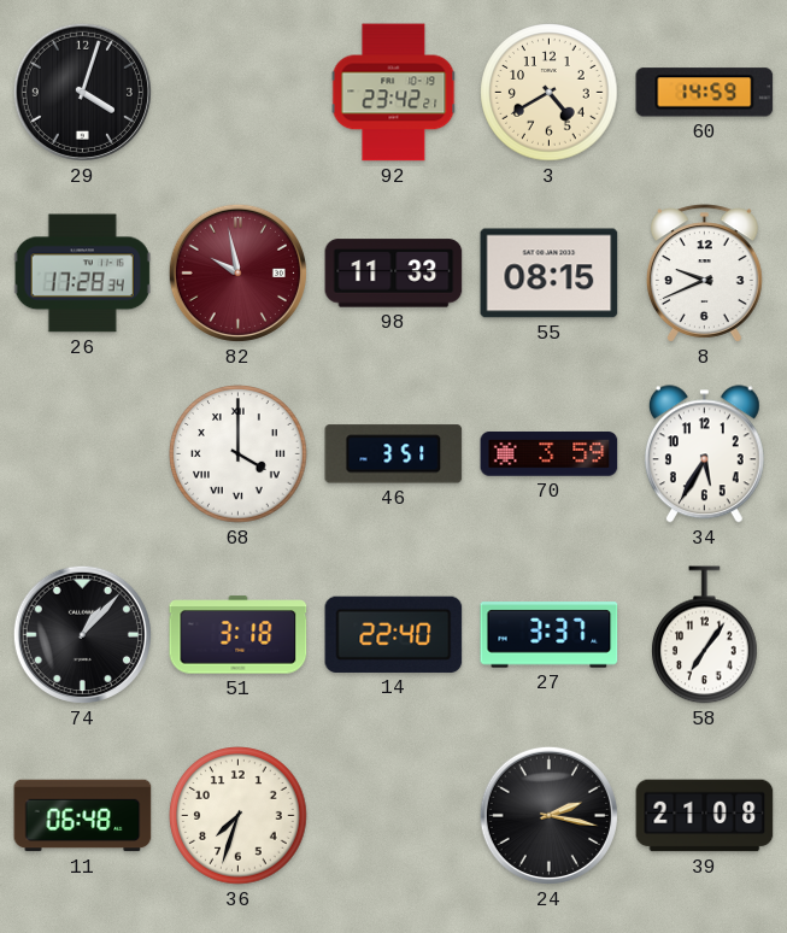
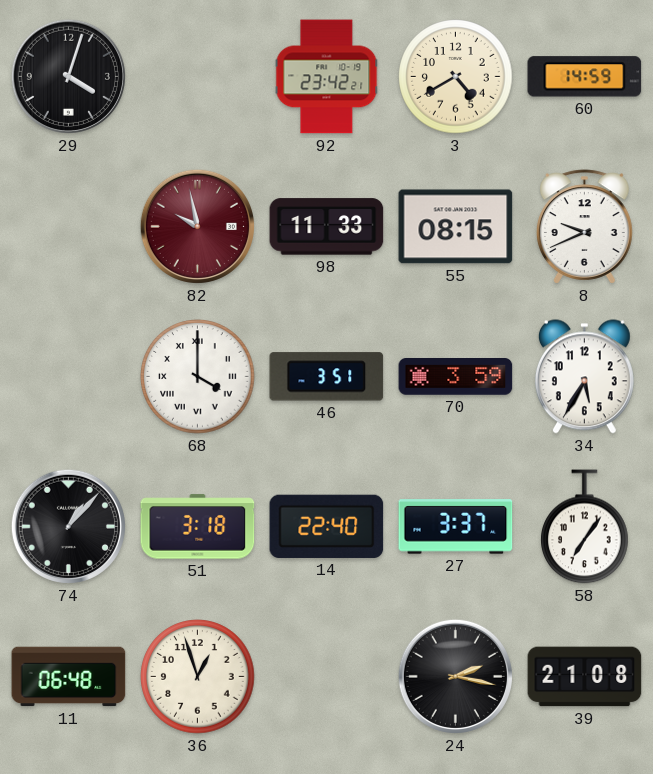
26: 17:28 -> none (82, 274)
36: 7:33 -> 12:57 (198, 677)
